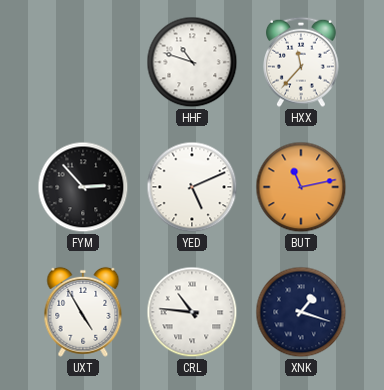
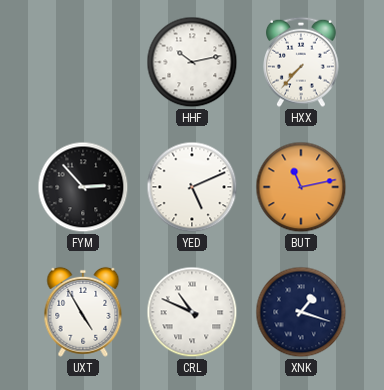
HHF: 10:48 -> 10:13 (192, 62)
HXX: 11:37 -> 7:37 (302, 62)
CRL: 10:46 -> 10:49 (192, 312)
